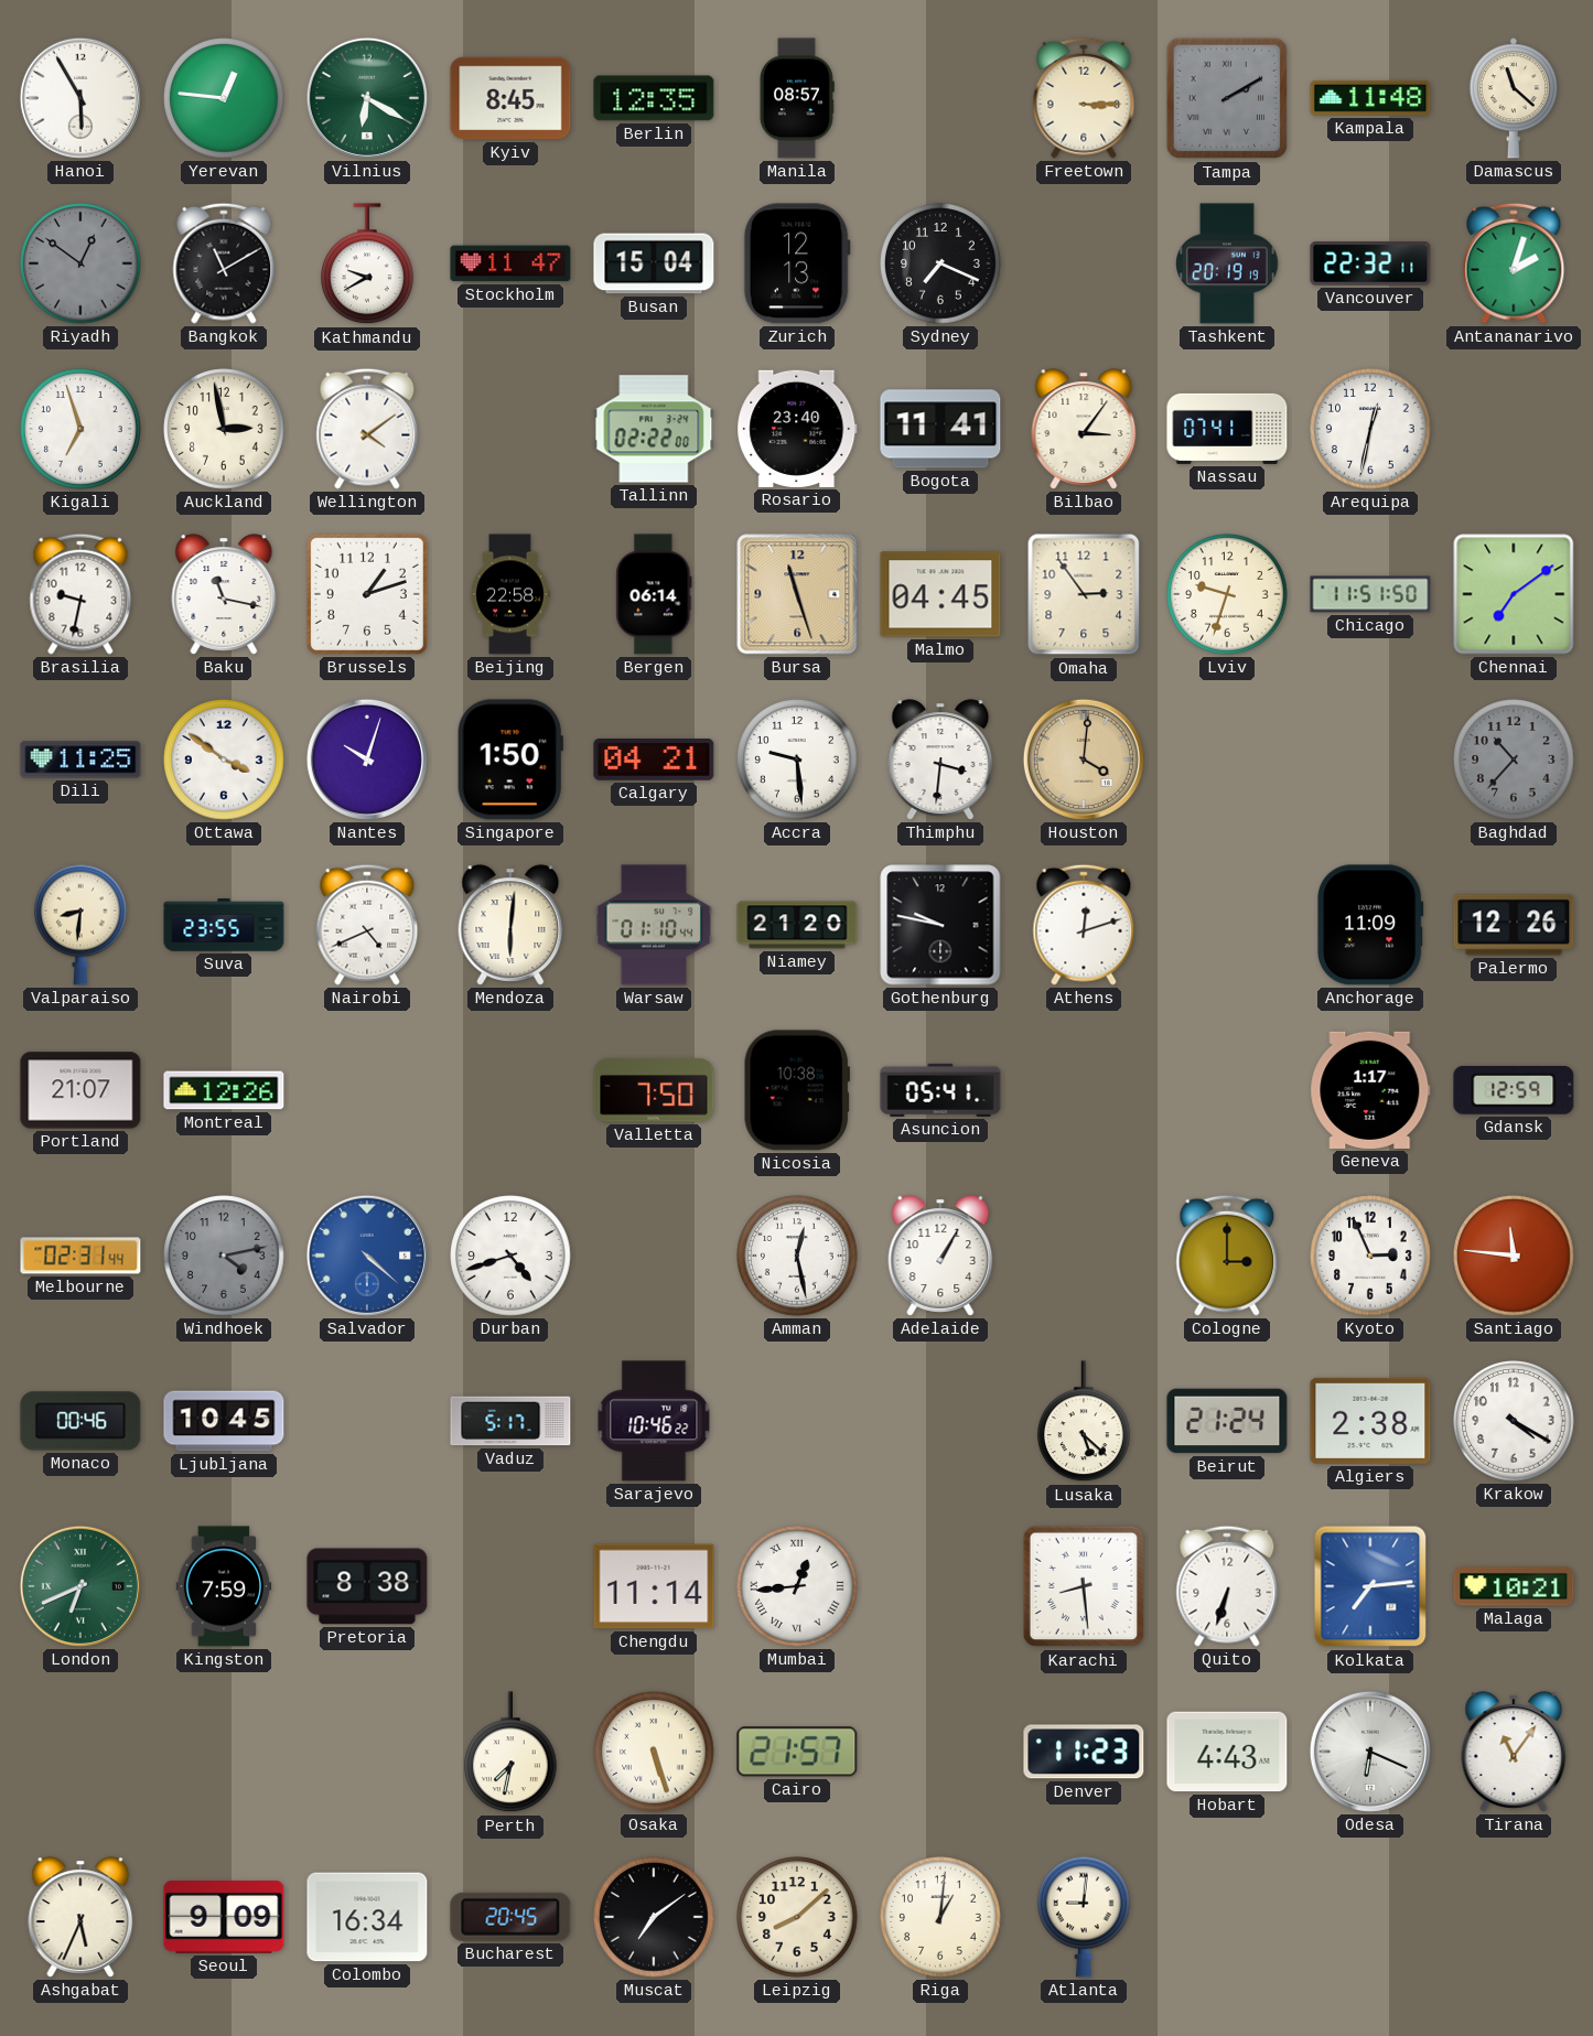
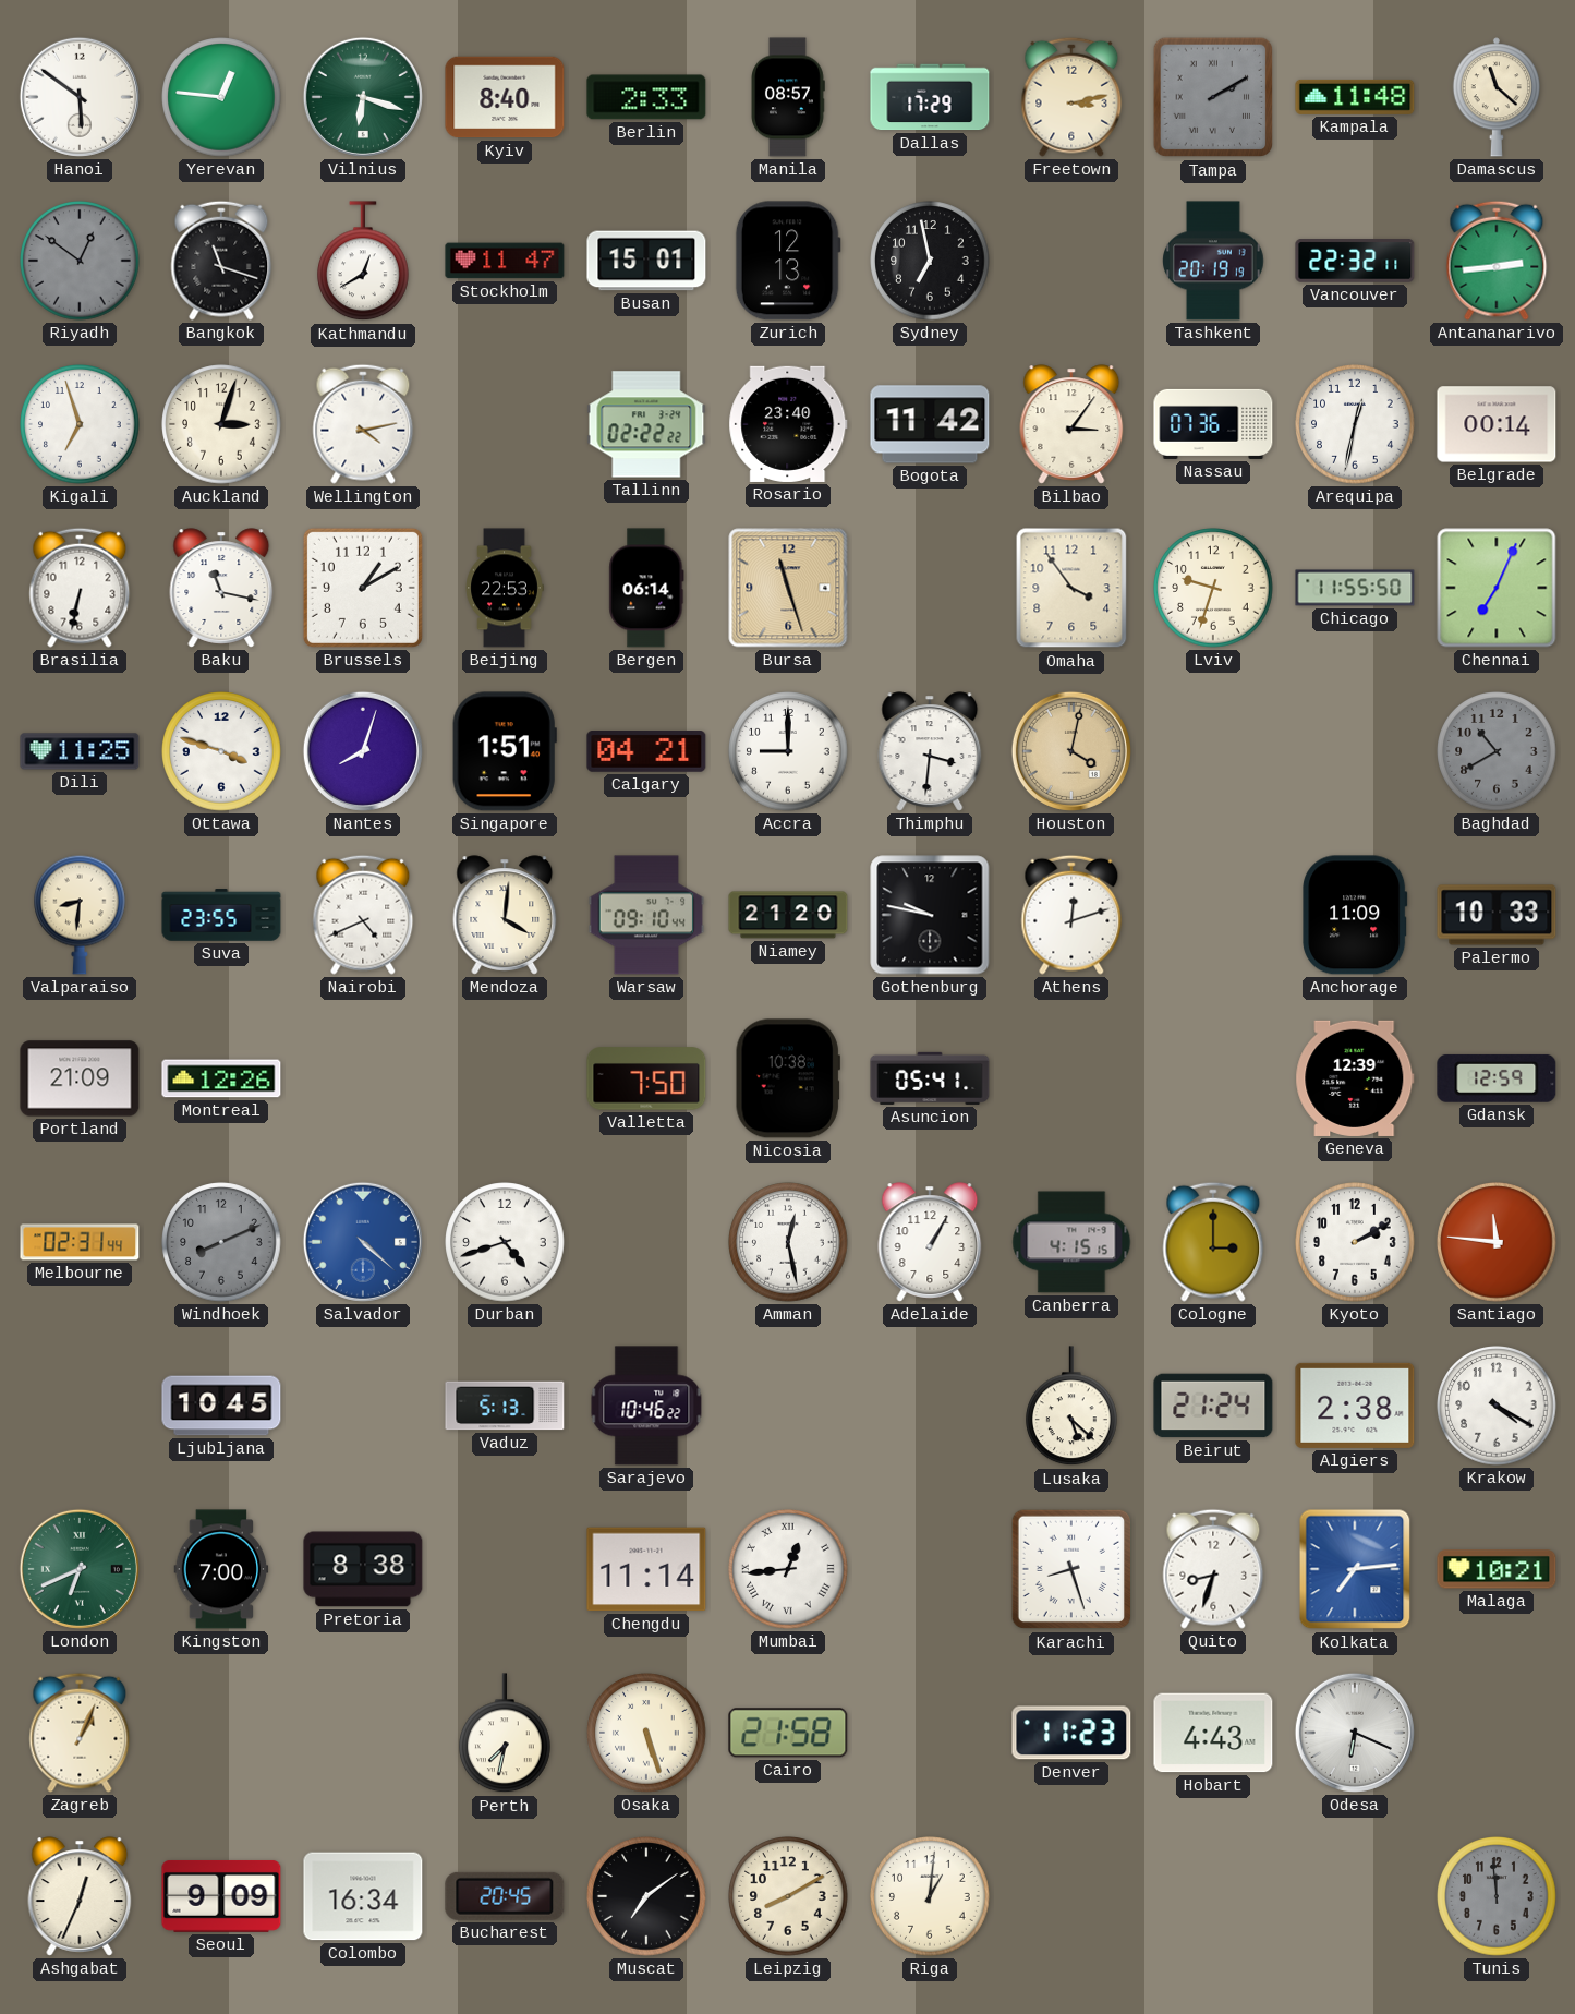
Hanoi: 5:55 -> 5:51 (80, 97)
Vilnius: 6:20 -> 6:18 (363, 97)
Kyiv: 8:45 -> 8:40 (505, 97)
Berlin: 12:35 -> 2:33 (646, 97)
Dallas: none -> 17:29 (930, 97)
Freetown: 3:15 -> 3:13 (1071, 97)
Bangkok: 11:10 -> 11:18 (221, 261)
Kathmandu: 9:40 -> 12:40 (364, 262)
Busan: 15:04 -> 15:01 (646, 261)
Sydney: 7:19 -> 6:58 (930, 261)
Antananarivo: 2:03 -> 2:44 (1497, 261)
Auckland: 2:58 -> 3:03 (221, 424)
Wellington: 4:09 -> 4:13 (363, 424)
Tallinn: 02:22:00 -> 02:22:22 (646, 424)
Bogota: 11:41 -> 11:42 (930, 424)
Nassau: 07:41 -> 07:36 (1213, 424)
Belgrade: none -> 00:14 (1497, 424)
Brasilia: 9:32 -> 6:32 (80, 588)
Brussels: 1:12 -> 1:10 (363, 588)
Beijing: 22:58 -> 22:53 (505, 588)
Malmo: 04:45 -> none (940, 594)
Omaha: 2:54 -> 3:54 (1071, 588)
Chicago: 11:51 -> 11:55 (1355, 588)
Chennai: 7:09 -> 7:04 (1497, 588)
Ottawa: 3:51 -> 3:48 (221, 751)
Nantes: 10:03 -> 8:03 (363, 751)
Singapore: 1:50 -> 1:51 (505, 751)
Accra: 9:29 -> 9:00 (788, 751)
Houston: 4:01 -> 4:02 (1071, 751)
Baghdad: 10:37 -> 10:40 (1497, 751)
Mendoza: 6:01 -> 4:01 (505, 915)
Warsaw: 01:10 -> 09:10 (646, 915)
Palermo: 12:26 -> 10:33 (1497, 915)
Portland: 21:07 -> 21:09 (80, 1078)
Geneva: 1:17 -> 12:39 (1355, 1078)
Windhoek: 4:13 -> 8:11 (221, 1242)
Canberra: none -> 4:15 (1071, 1242)
Kyoto: 2:56 -> 2:10 (1355, 1242)
Monaco: 00:46 -> none (80, 1421)
Vaduz: 5:17 -> 5:13 (505, 1406)
Kingston: 7:59 -> 7:00 (221, 1569)
Karachi: 8:29 -> 8:27 (1071, 1569)
Quito: 6:33 -> 8:33 (1213, 1569)
Zagreb: none -> 1:04 (80, 1733)
Cairo: 21:57 -> 21:58 (788, 1733)
Tirana: 11:06 -> none (1514, 1752)
Ashgabat: 5:34 -> 12:34 (80, 1896)
Leipzig: 8:08 -> 8:10 (788, 1896)
Atlanta: 9:01 -> none (1085, 1917)
Tunis: none -> 11:59 (1497, 1896)
